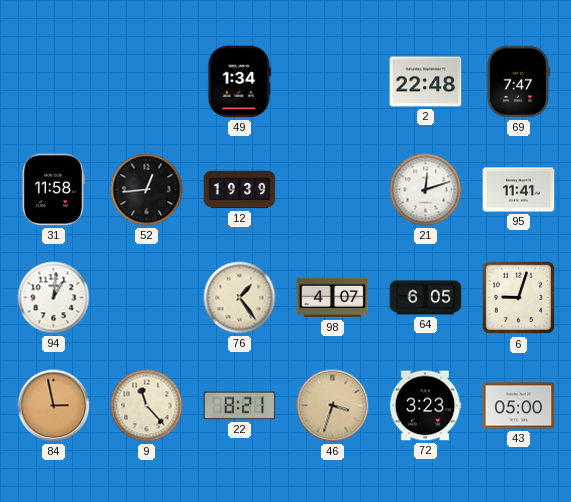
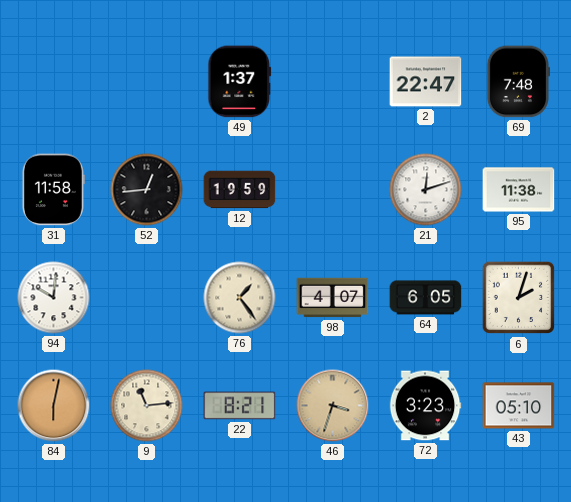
49: 1:34 -> 1:37 (240, 82)
2: 22:48 -> 22:47 (426, 82)
69: 7:47 -> 7:48 (517, 82)
12: 19:39 -> 19:59 (240, 190)
95: 11:41 -> 11:38 (519, 190)
94: 1:01 -> 10:01 (54, 298)
6: 9:03 -> 2:03 (519, 298)
84: 2:58 -> 6:02 (54, 406)
9: 11:23 -> 11:14 (147, 406)
43: 05:00 -> 05:10 (519, 406)
